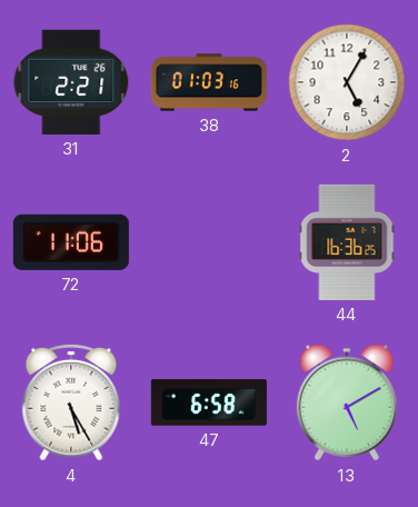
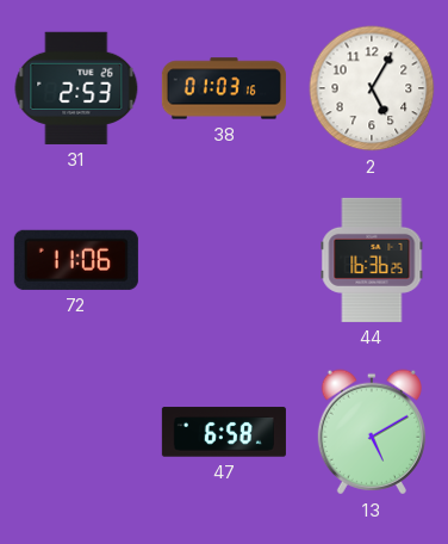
31: 2:21 -> 2:53 (76, 88)
4: 5:25 -> none (71, 402)
